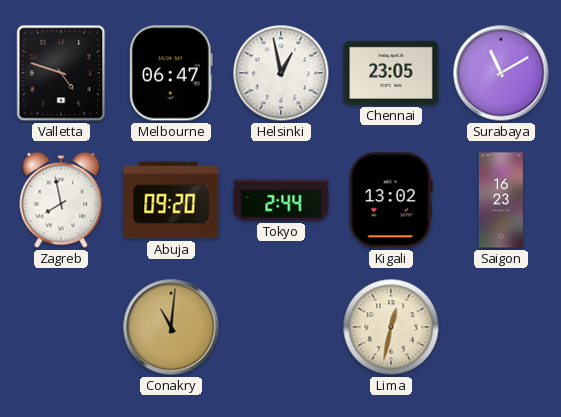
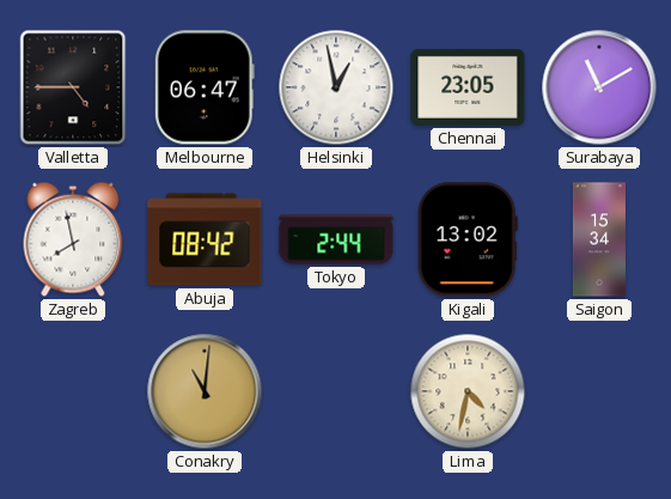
Valletta: 4:48 -> 4:45 (73, 87)
Abuja: 09:20 -> 08:42 (205, 239)
Saigon: 16:23 -> 15:34 (599, 239)
Lima: 12:32 -> 4:32 (468, 391)
